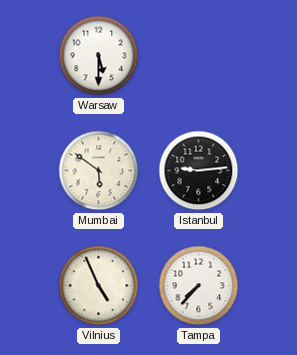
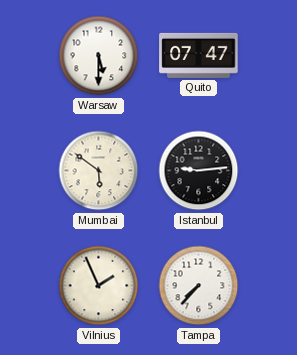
Quito: none -> 07:47 (199, 55)
Vilnius: 4:56 -> 1:56 (99, 286)
